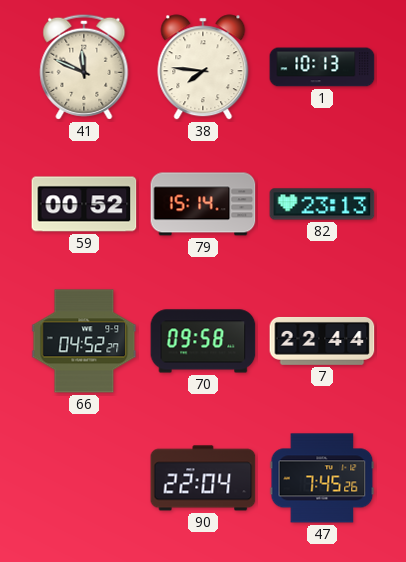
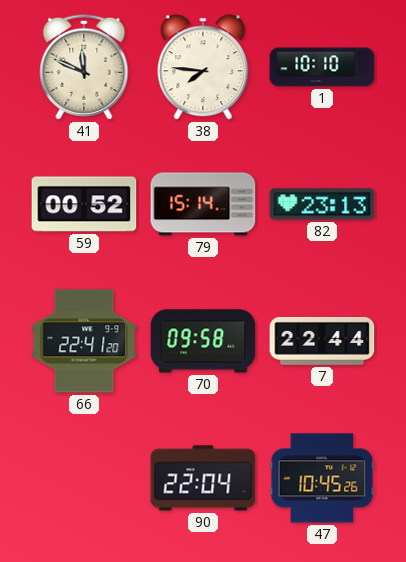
1: 10:13 -> 10:10 (322, 67)
66: 04:52 -> 22:41 (84, 341)
47: 7:45 -> 10:45 (322, 478)
